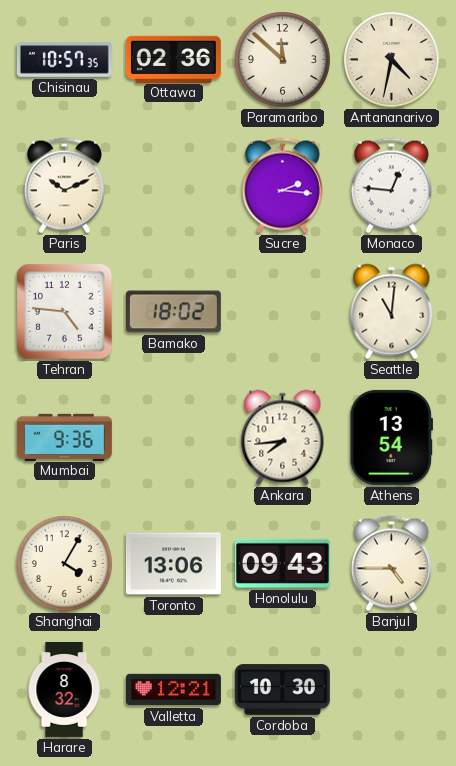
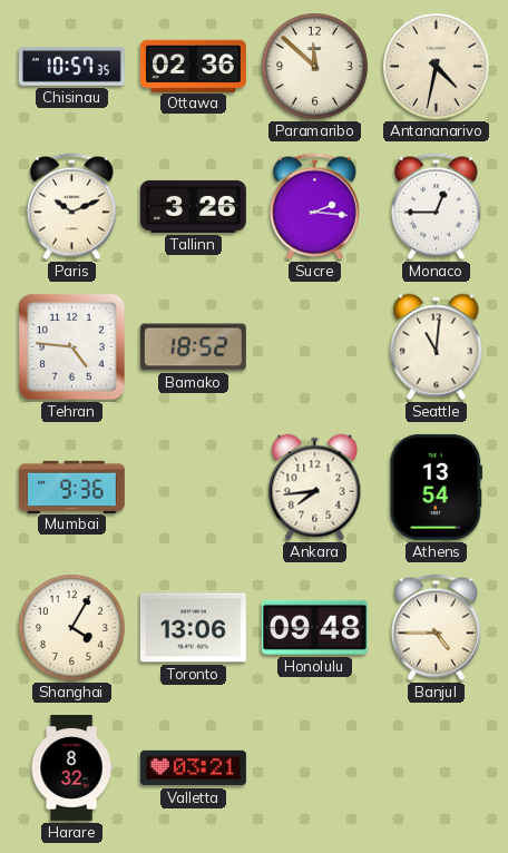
Tallinn: none -> 3:26 (193, 206)
Monaco: 12:46 -> 12:45 (436, 207)
Bamako: 18:02 -> 18:52 (193, 347)
Honolulu: 09:43 -> 09:48 (314, 627)
Valletta: 12:21 -> 03:21 (193, 768)
Cordoba: 10:30 -> none (282, 690)
